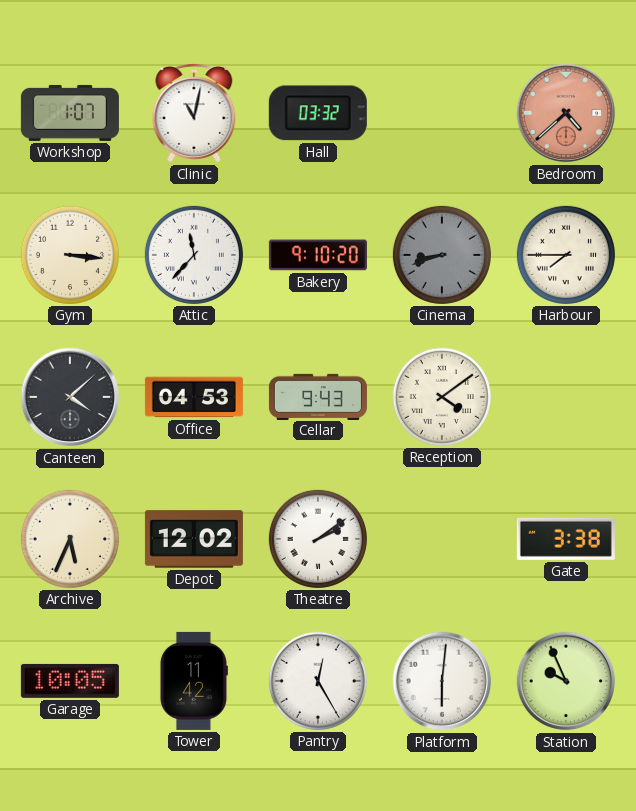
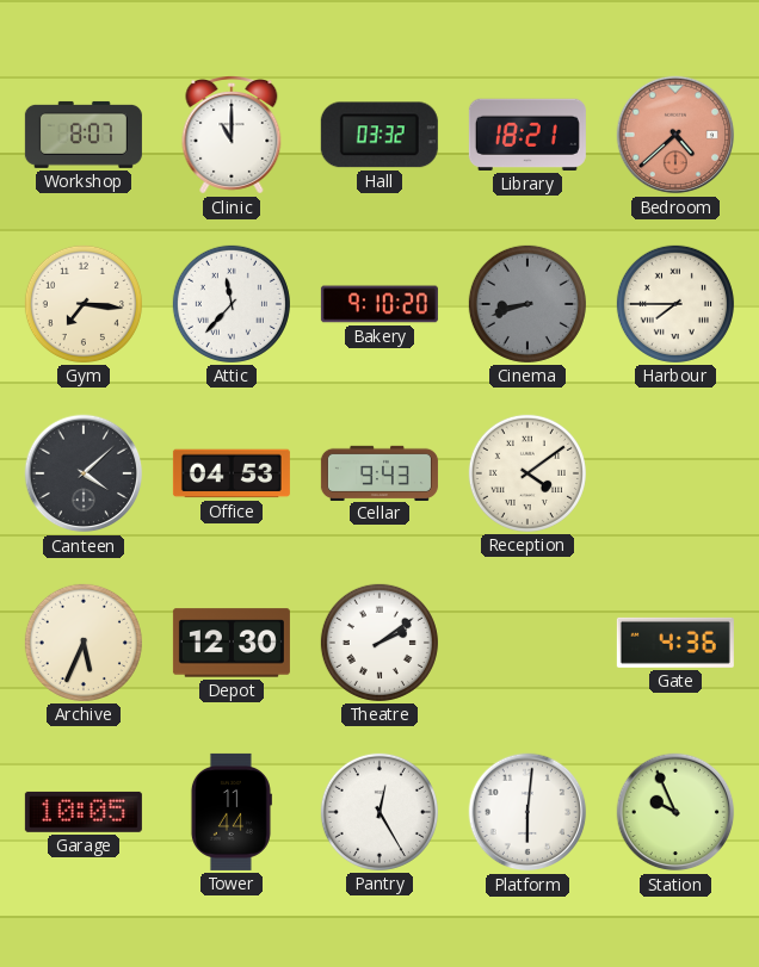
Workshop: 1:07 -> 8:07 (84, 135)
Clinic: 11:02 -> 11:00 (232, 136)
Library: none -> 18:21 (527, 135)
Gym: 3:16 -> 7:16 (84, 304)
Depot: 12:02 -> 12:30 (232, 643)
Gate: 3:38 -> 4:36 (675, 643)
Tower: 11:42 -> 11:44 (230, 812)
